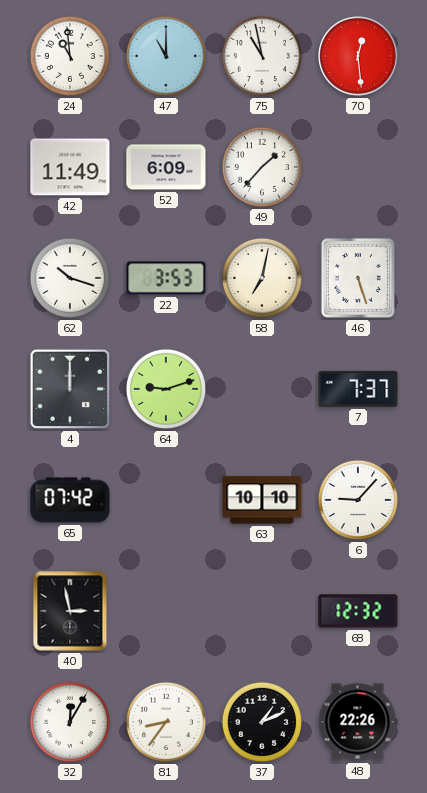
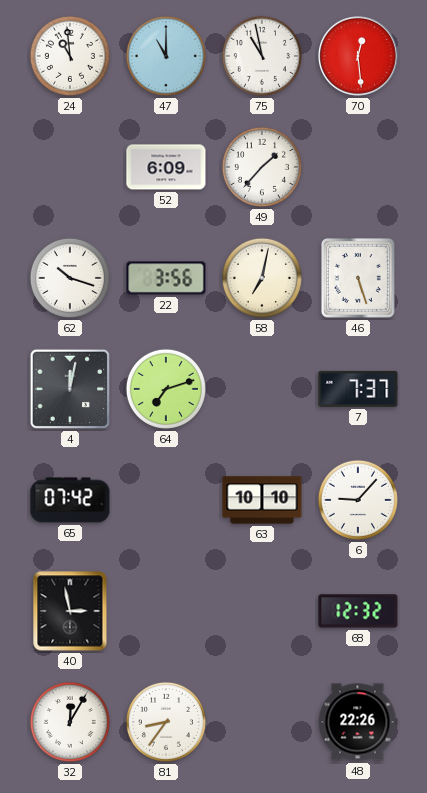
42: 11:49 -> none (70, 167)
22: 3:53 -> 3:56 (166, 278)
4: 12:00 -> 12:02 (70, 389)
64: 9:12 -> 7:12 (166, 389)
37: 1:11 -> none (262, 722)
